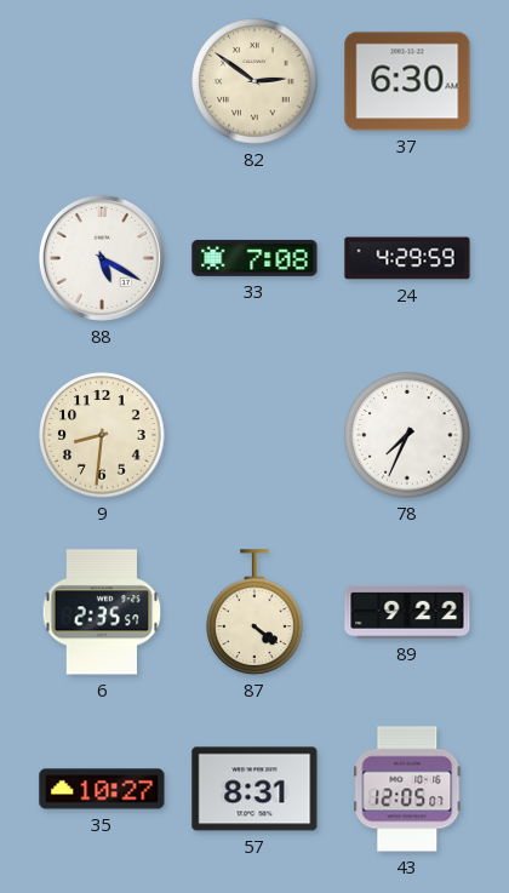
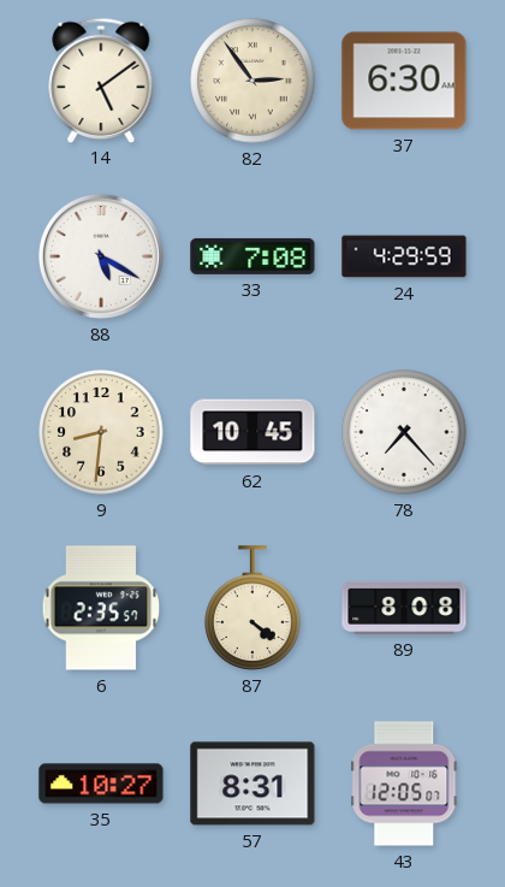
14: none -> 5:09 (101, 79)
82: 2:51 -> 2:54 (252, 81)
62: none -> 10:45 (252, 432)
78: 7:34 -> 7:23 (404, 432)
89: 9:22 -> 8:08 (404, 608)
